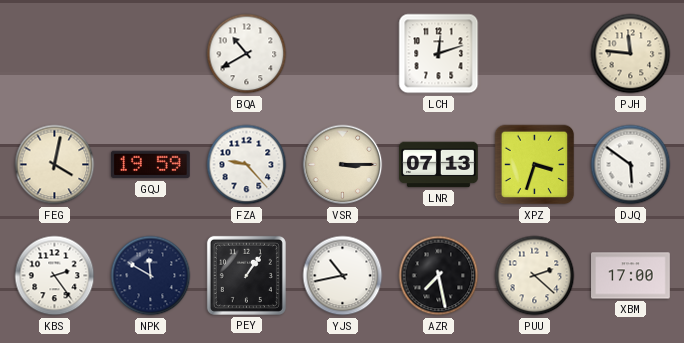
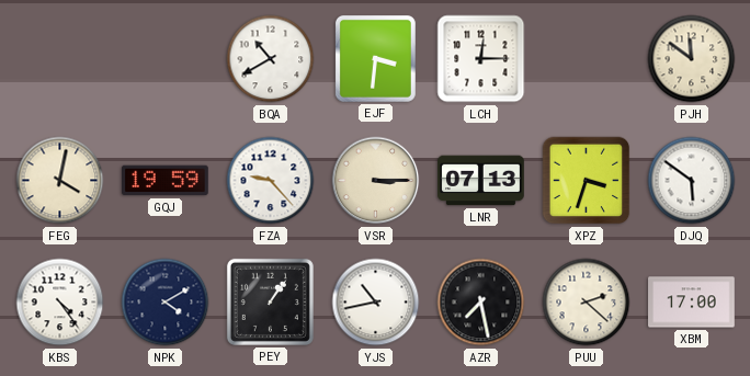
EJF: none -> 3:31 (375, 58)
LCH: 12:12 -> 12:15 (481, 59)
PJH: 11:46 -> 11:51 (692, 59)
KBS: 2:24 -> 4:24 (60, 303)
NPK: 11:50 -> 4:10 (166, 303)
